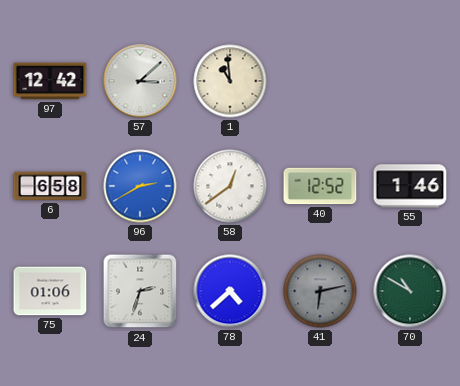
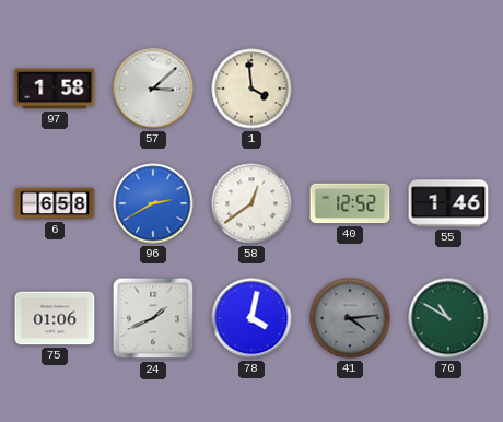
97: 12:42 -> 1:58 (55, 89)
1: 10:59 -> 3:59 (251, 89)
24: 2:33 -> 1:41 (153, 318)
78: 4:38 -> 4:02 (251, 318)
41: 6:13 -> 4:14 (350, 318)
